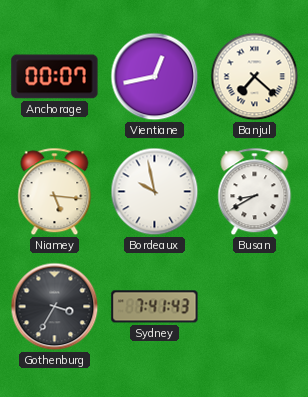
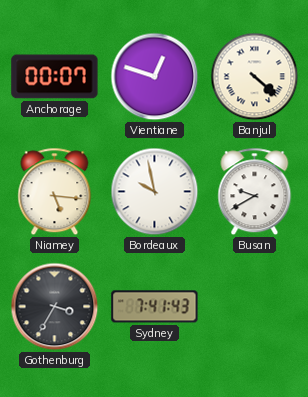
Vientiane: 12:43 -> 12:48 (155, 77)
Banjul: 7:22 -> 4:22 (255, 77)
Busan: 8:40 -> 9:40 (255, 192)
